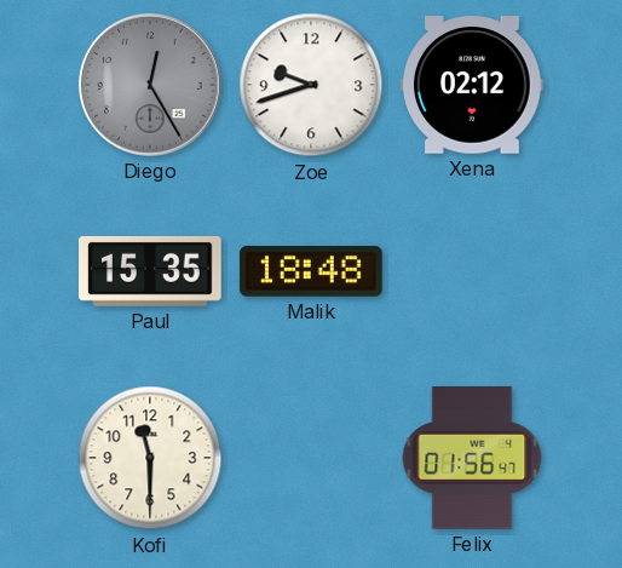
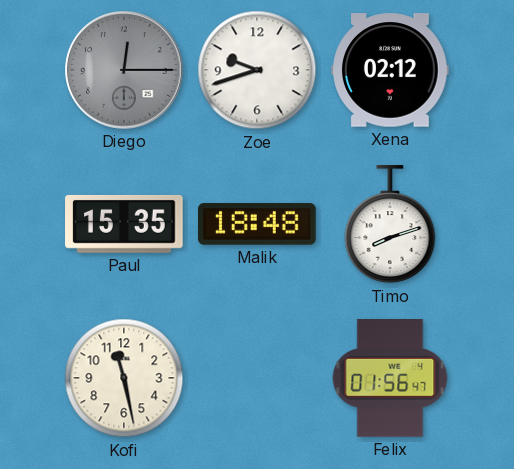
Diego: 12:25 -> 12:15 (124, 70)
Timo: none -> 8:12 (390, 225)
Kofi: 11:30 -> 11:28 (124, 378)
